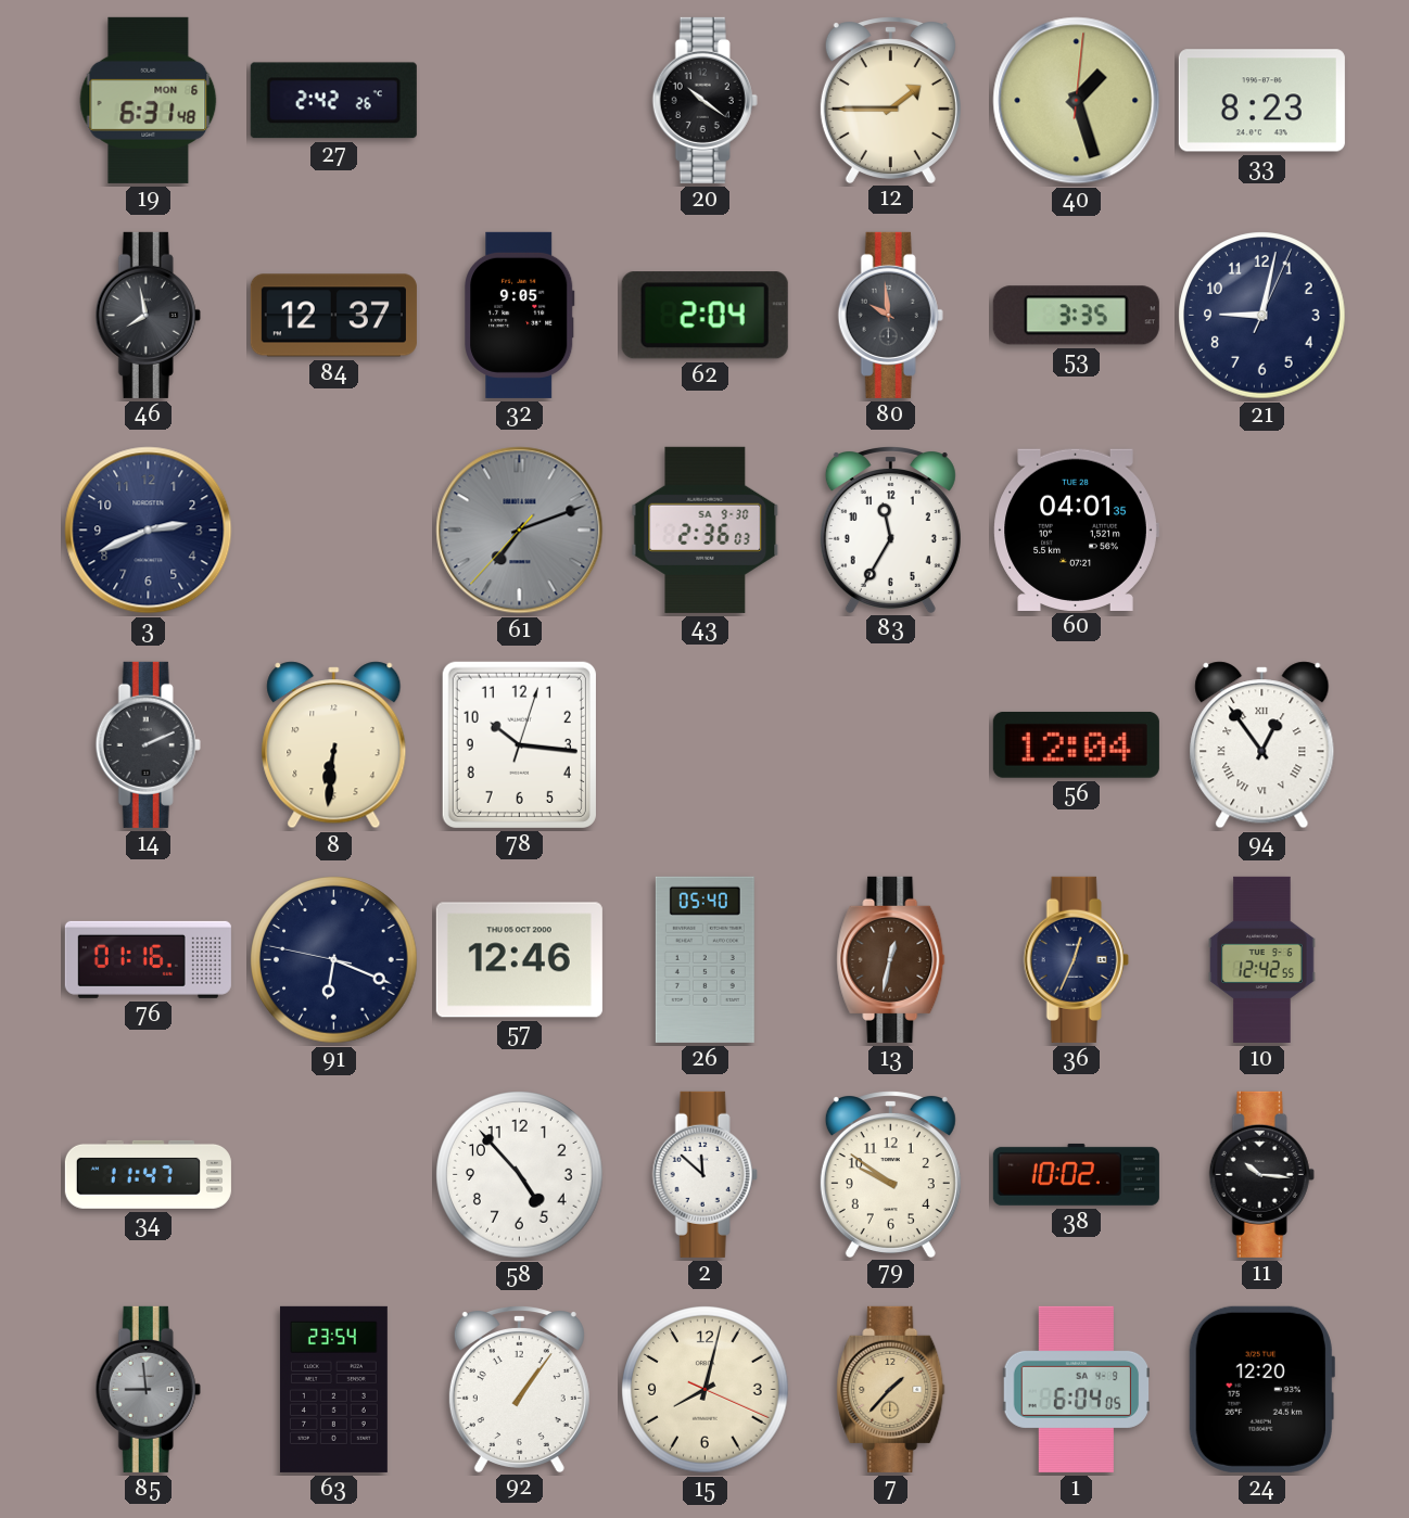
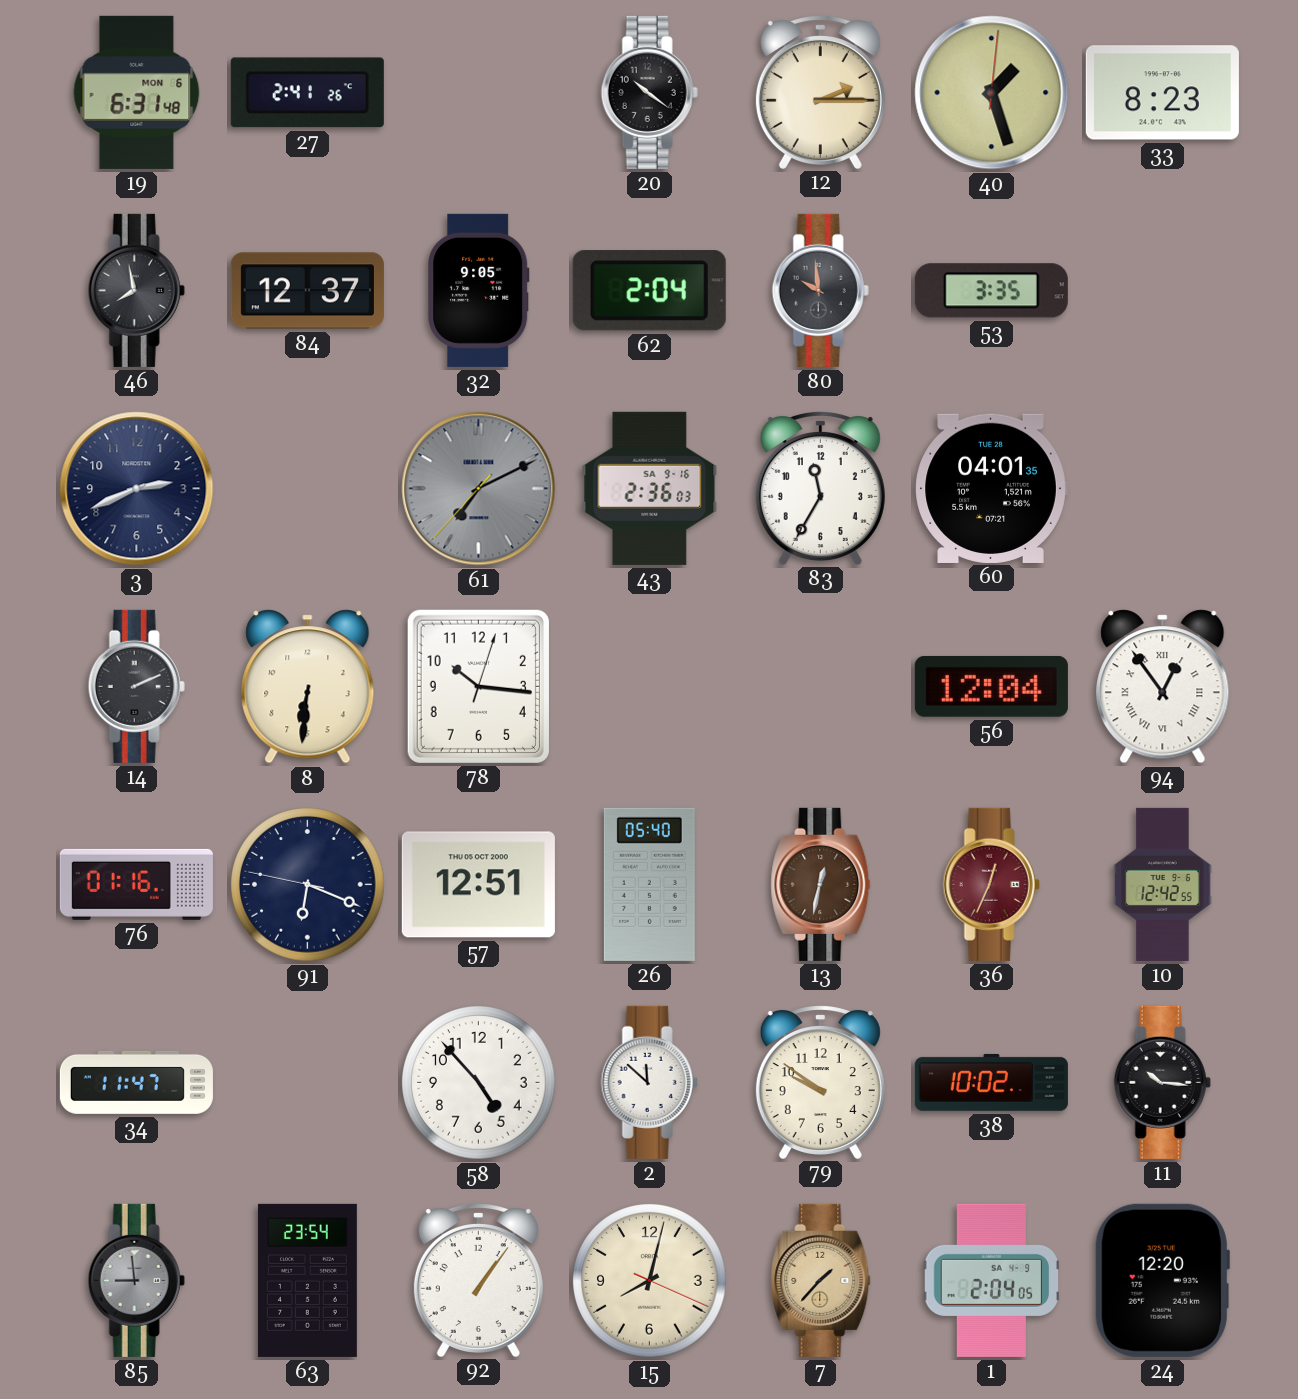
27: 2:42 -> 2:41 (307, 93)
12: 1:45 -> 2:15 (820, 92)
21: 9:02 -> none (1262, 316)
61: 7:11 -> 7:10 (479, 489)
43 date: SA 9-30 -> SA 9-16 (650, 488)
57: 12:46 -> 12:51 (478, 885)
36 dial: navy -> burgundy (991, 884)
1: 6:04 -> 2:04 (992, 1280)
